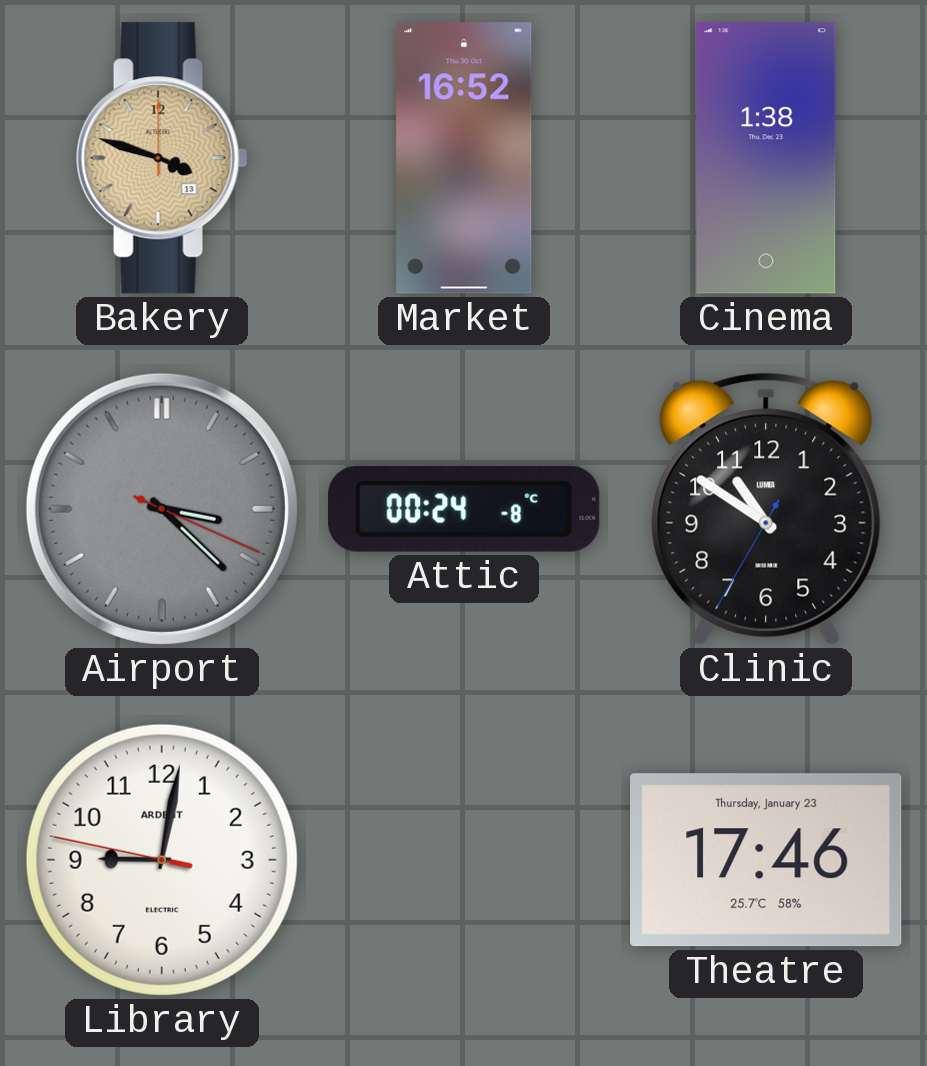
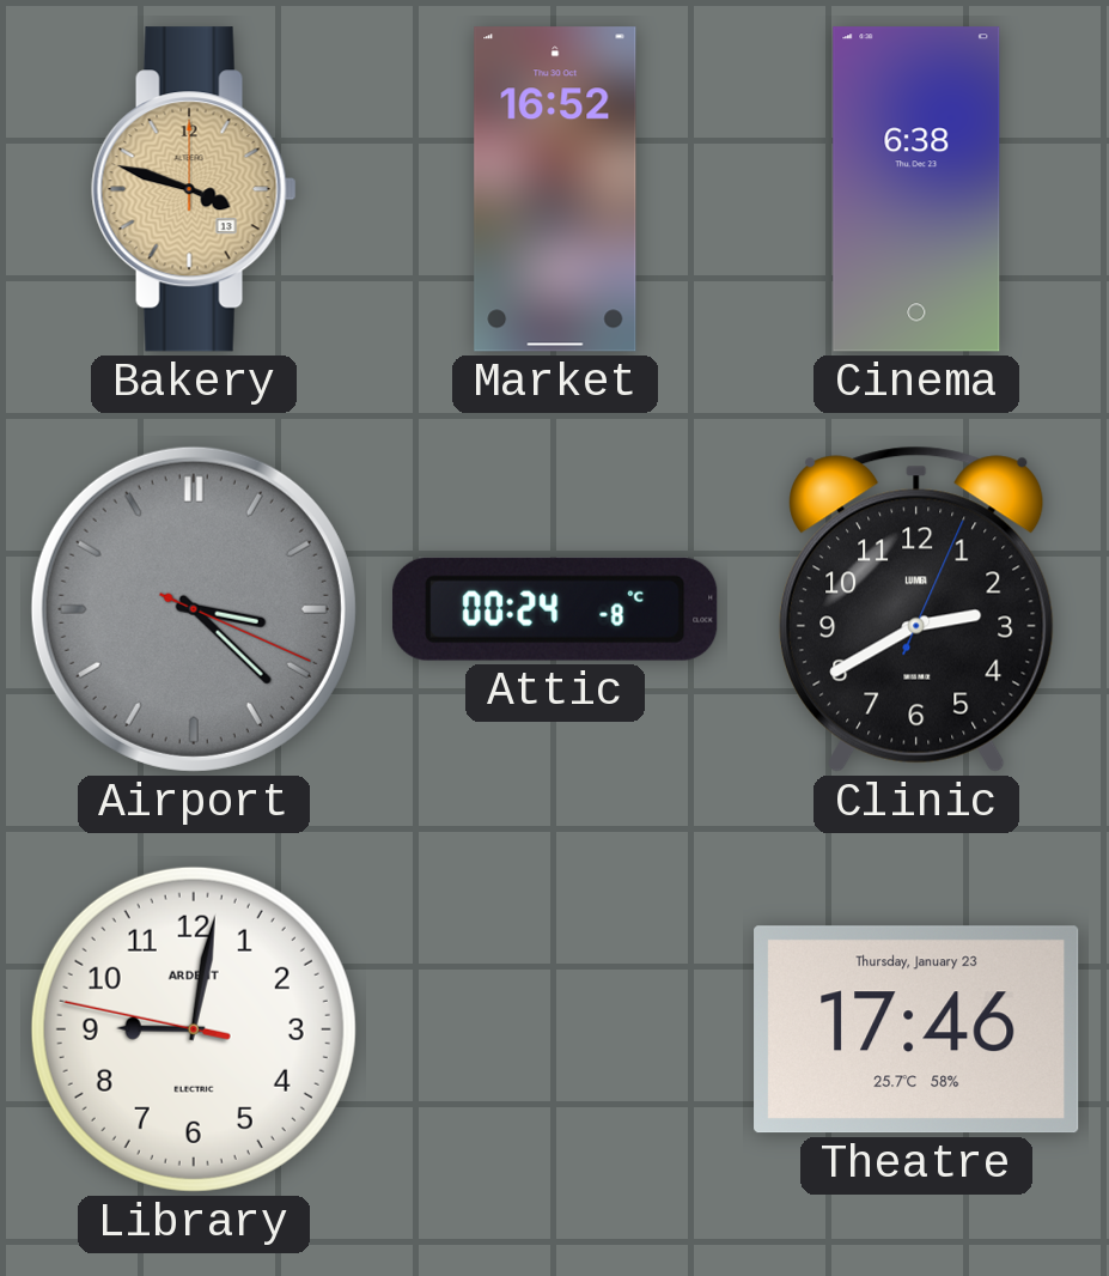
Cinema: 1:38 -> 6:38 (916, 189)
Clinic: 10:50 -> 2:40 (916, 609)
